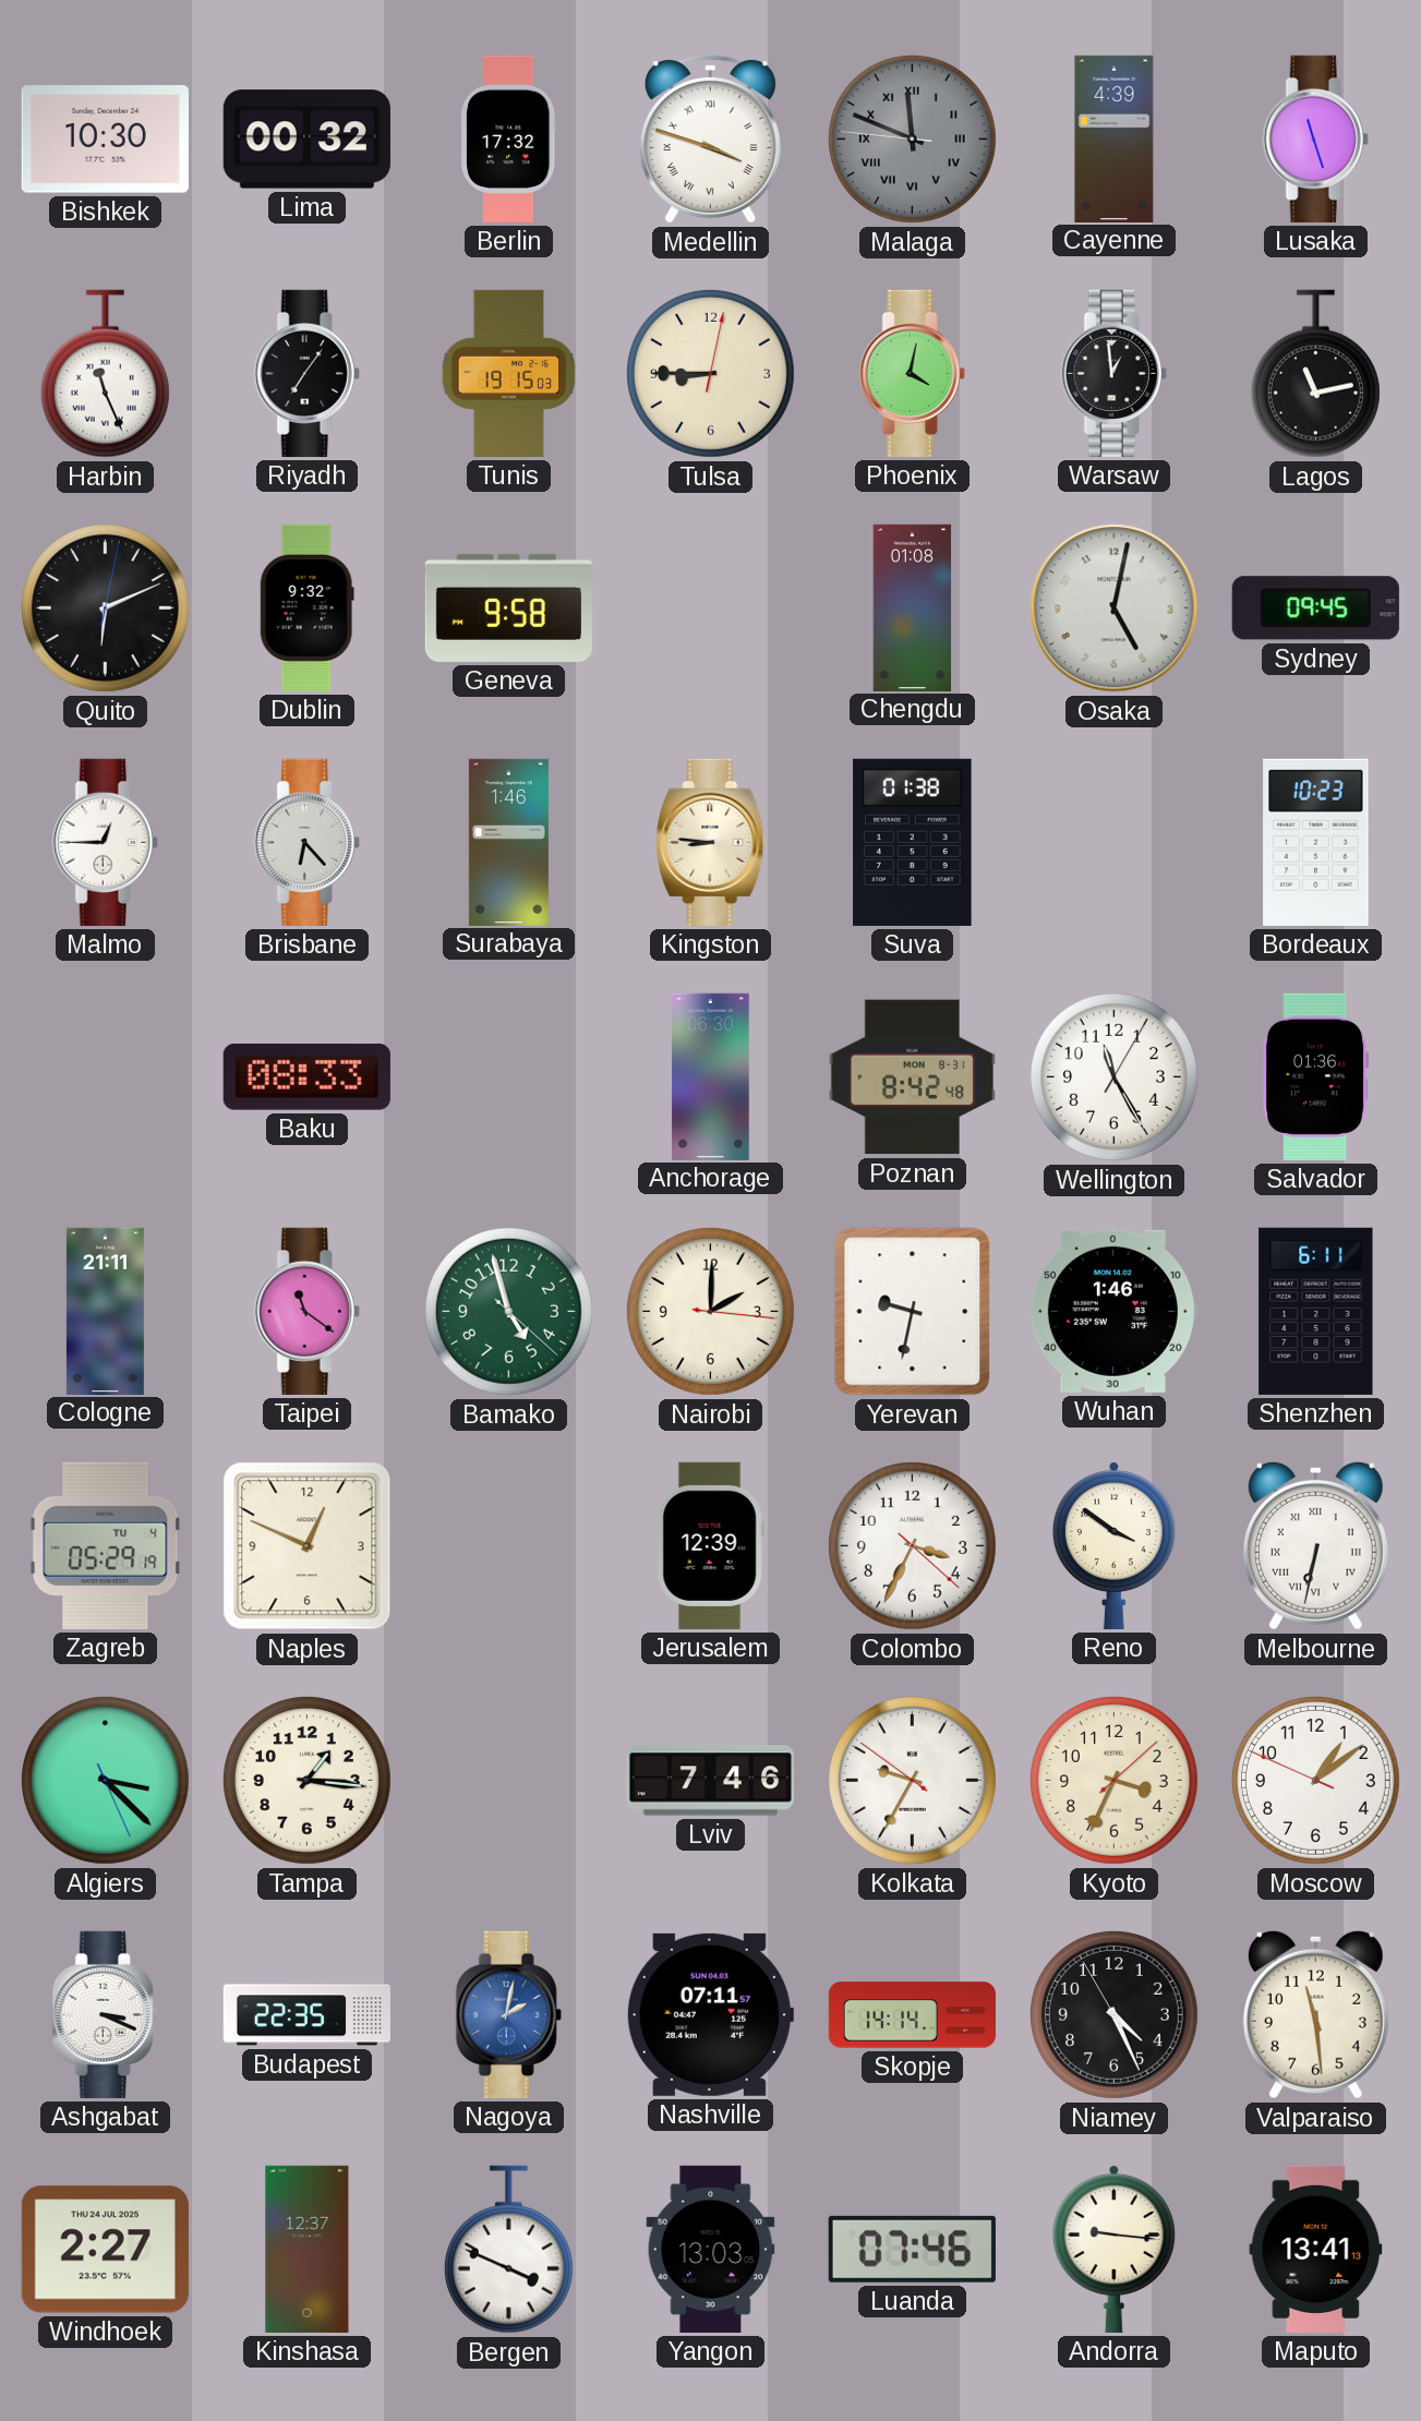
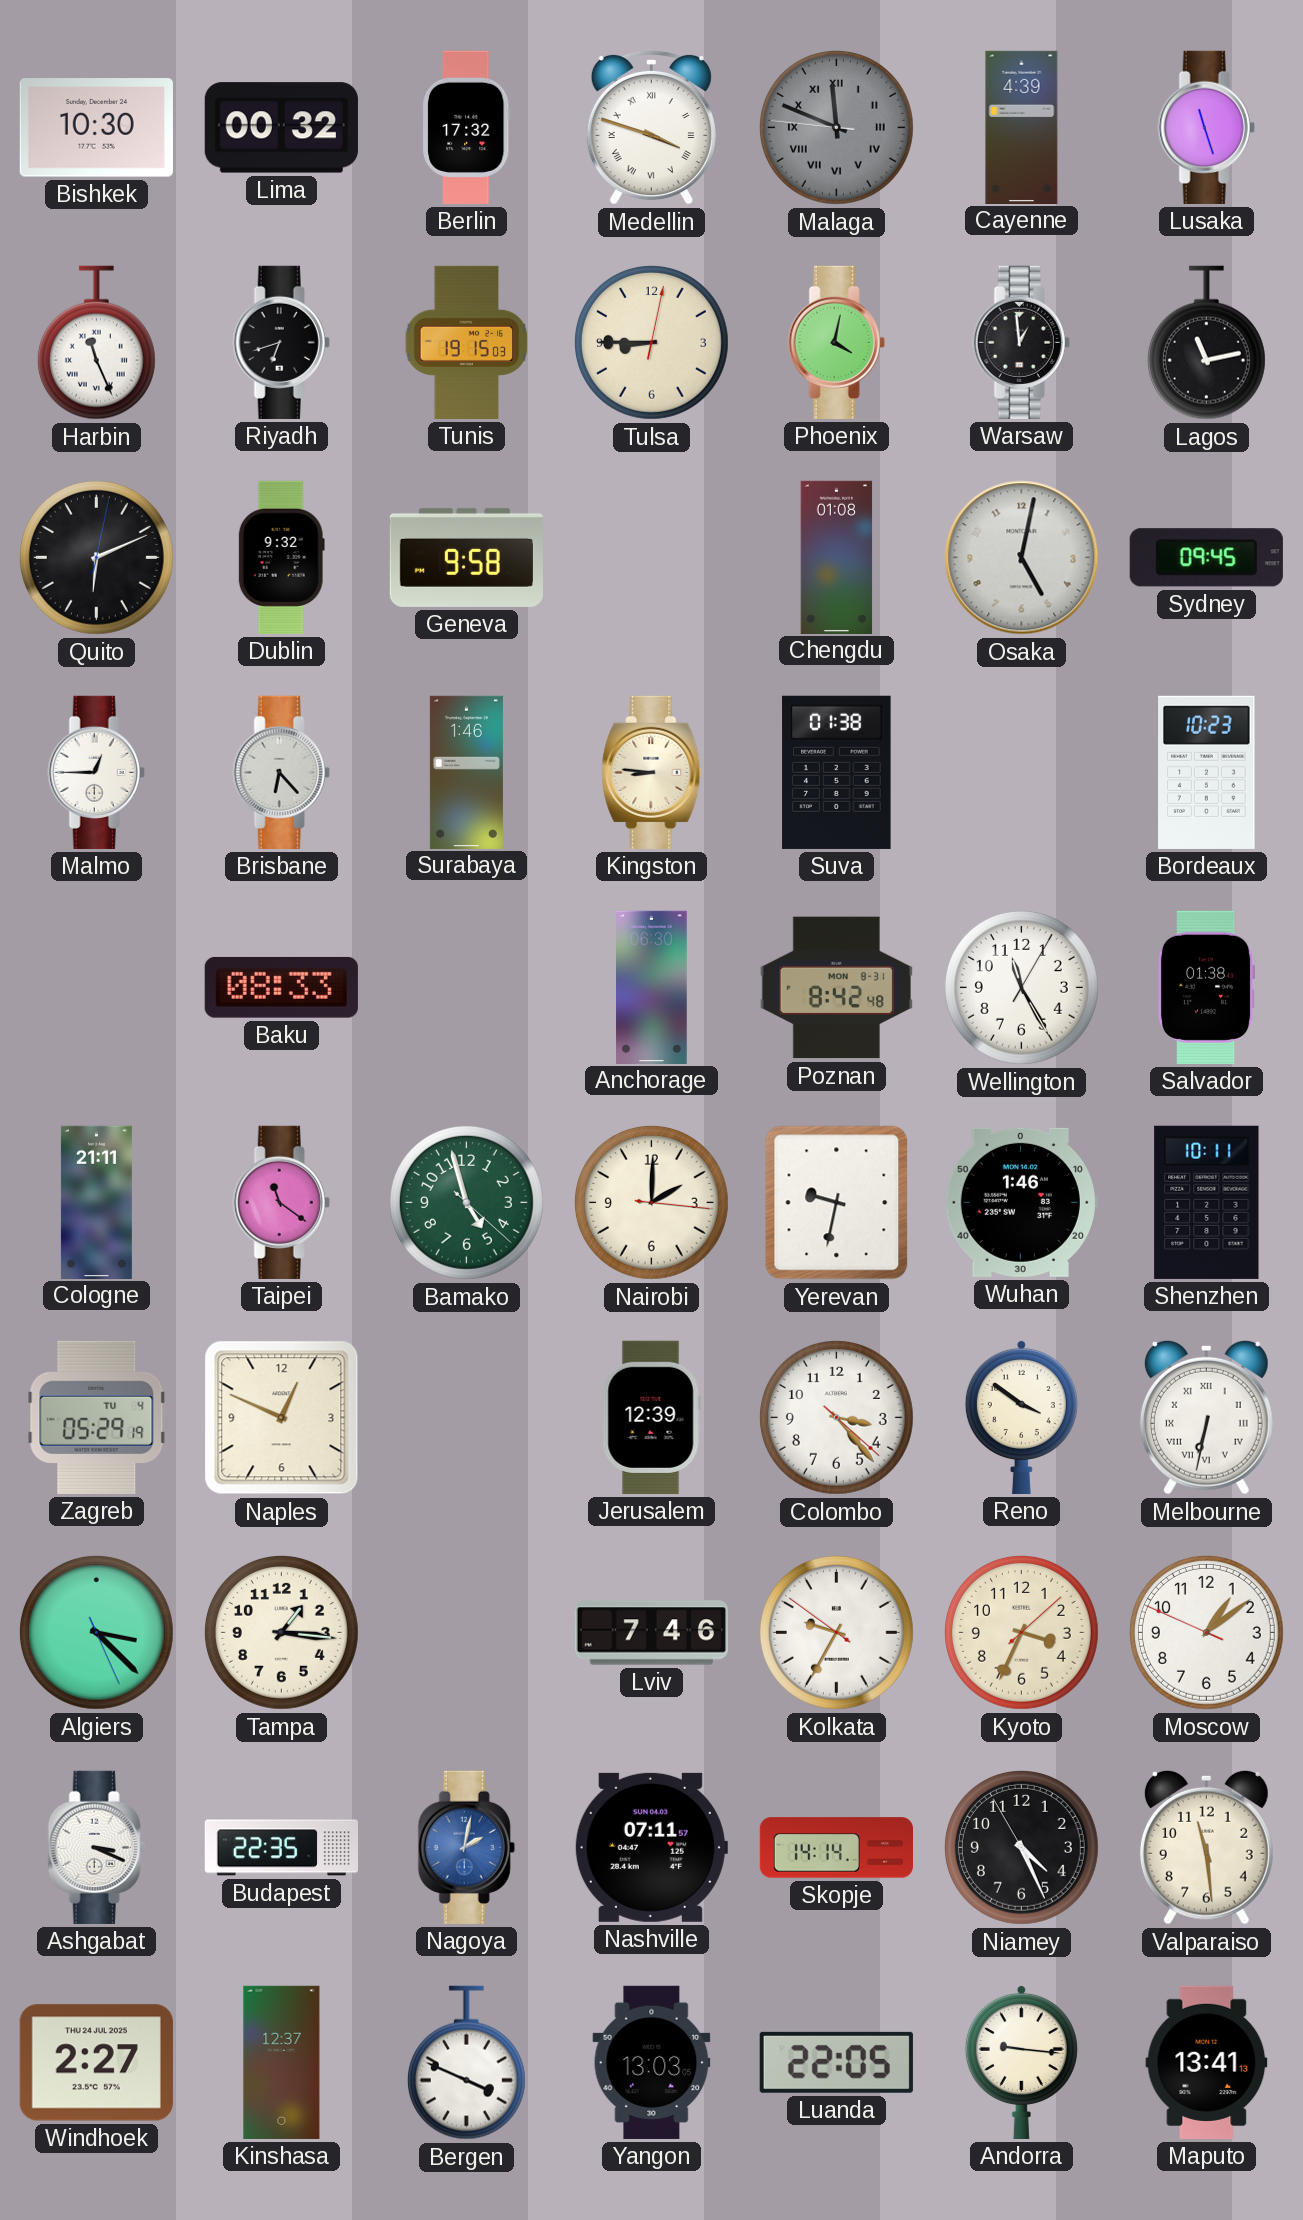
Riyadh: 7:06 -> 6:42 (281, 342)
Salvador: 01:36 -> 01:38 (1206, 987)
Shenzhen: 6:11 -> 10:11 (1207, 1202)
Colombo: 3:34 -> 3:23 (836, 1417)
Luanda: 07:46 -> 22:05 (836, 2062)
